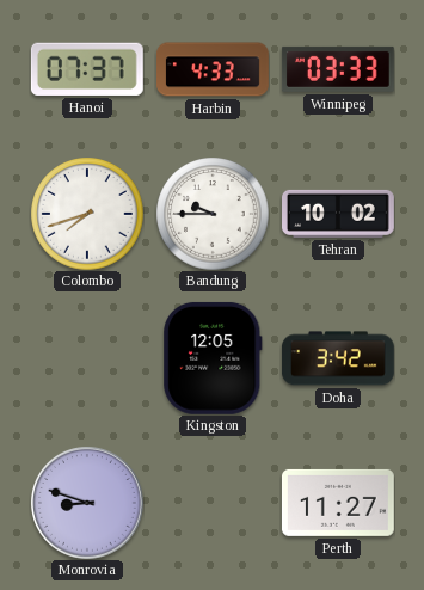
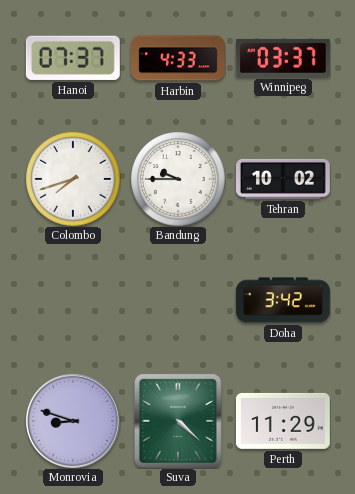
Winnipeg: 03:33 -> 03:37 (283, 58)
Kingston: 12:05 -> none (213, 358)
Suva: none -> 4:22 (178, 421)
Perth: 11:27 -> 11:29 (283, 421)
